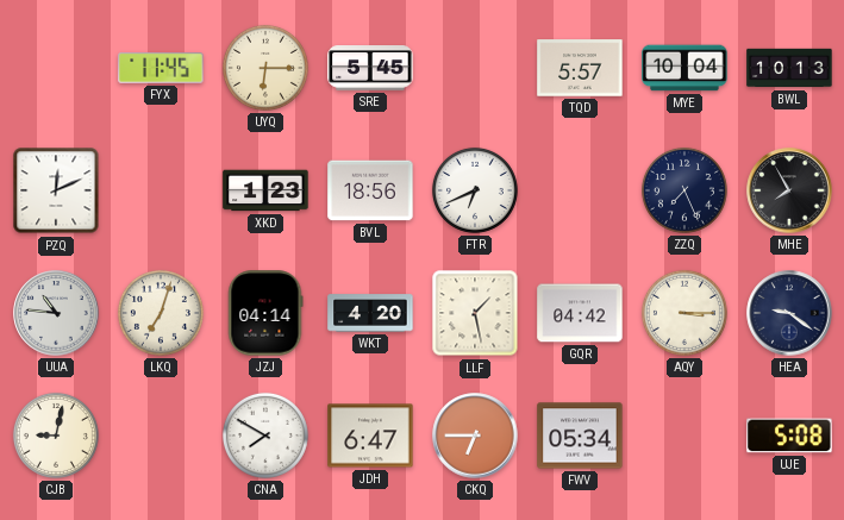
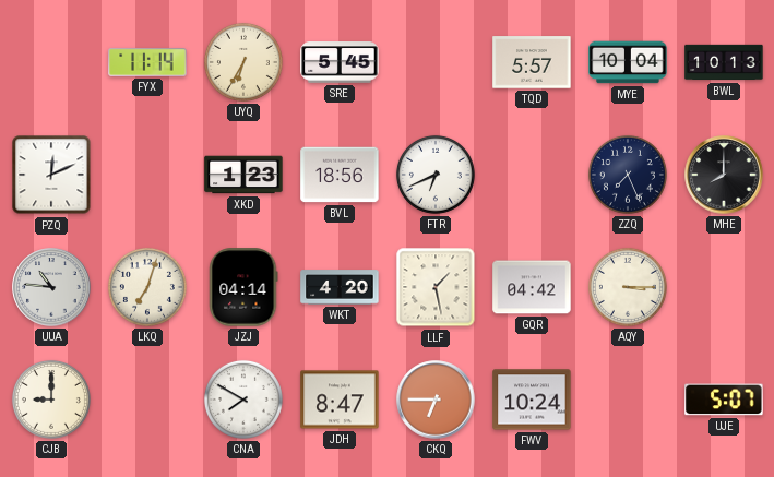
FYX: 11:45 -> 11:14 (147, 62)
UYQ: 6:15 -> 6:35 (243, 62)
MHE: 7:55 -> 8:00 (724, 175)
HEA: 9:21 -> none (789, 313)
CJB: 9:02 -> 9:00 (51, 400)
JDH: 6:47 -> 8:47 (340, 400)
FWV: 05:34 -> 10:24 (532, 400)
UJE: 5:08 -> 5:07 (724, 400)
